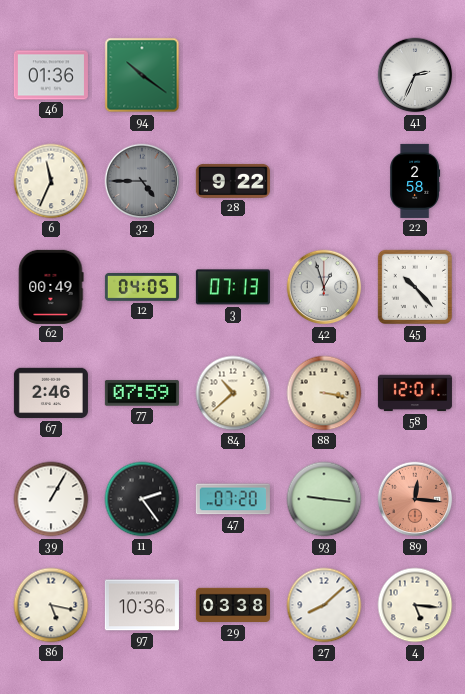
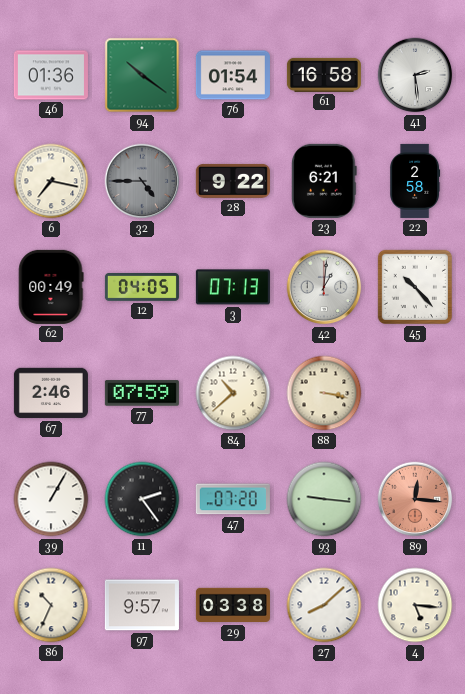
76: none -> 01:54 (233, 75)
61: none -> 16:58 (324, 75)
41: 2:34 -> 2:29 (415, 75)
6: 11:34 -> 7:17 (51, 181)
23: none -> 6:21 (324, 181)
42: 12:57 -> 1:01 (324, 287)
58: 12:01 -> none (415, 393)
86: 5:17 -> 10:34 (51, 605)
97: 10:36 -> 9:57 (142, 605)
